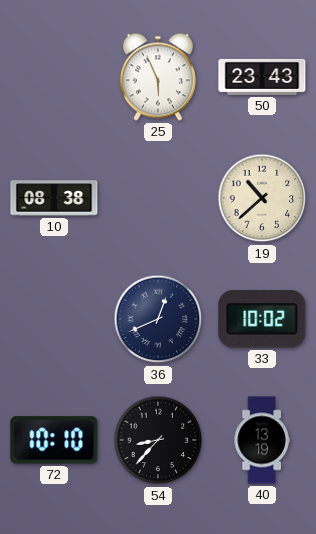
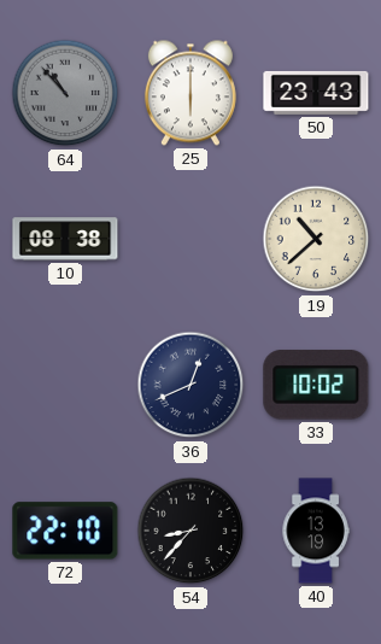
64: none -> 10:53 (65, 93)
25: 5:56 -> 6:00 (190, 93)
72: 10:10 -> 22:10 (65, 531)
